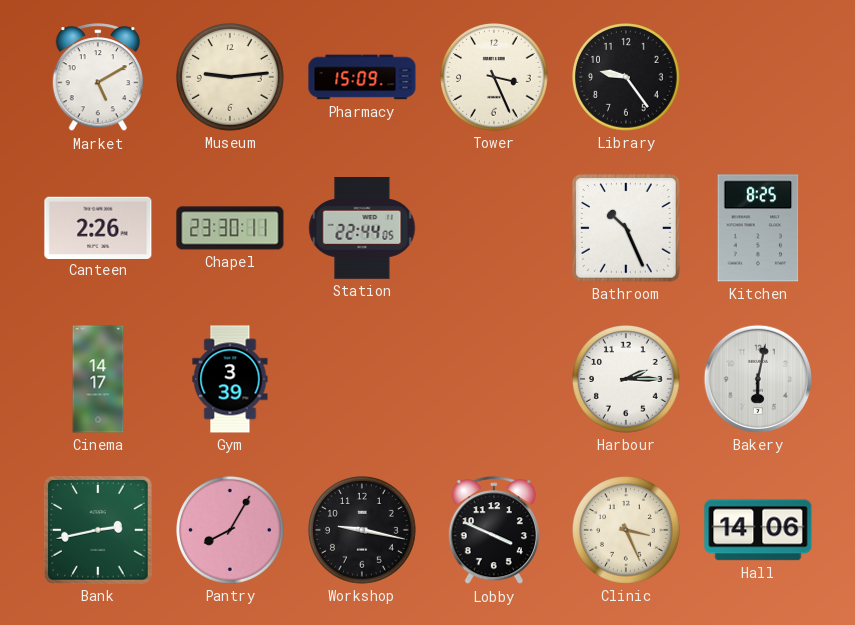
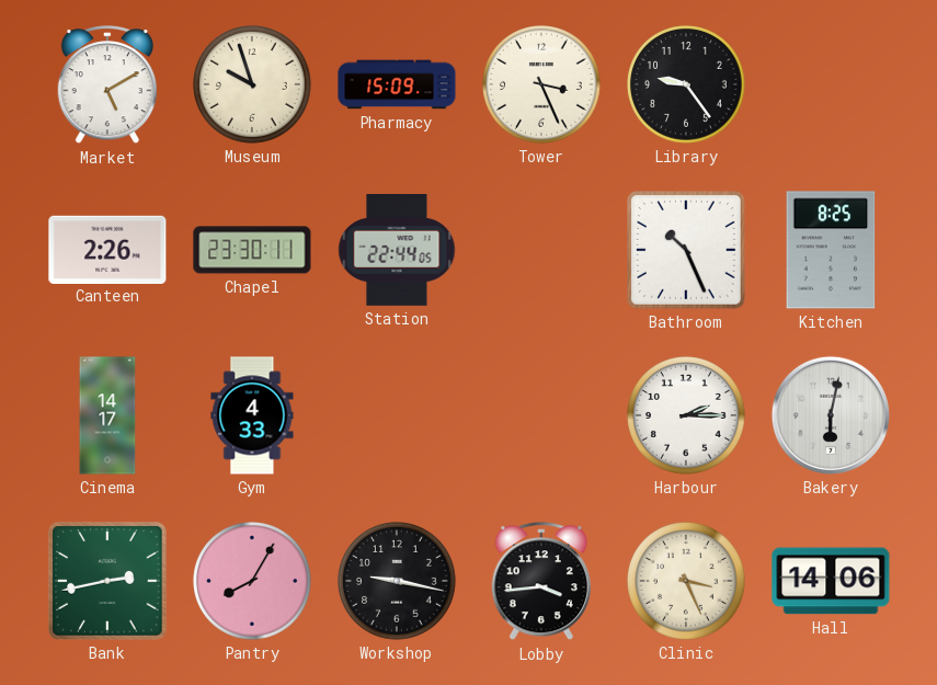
Museum: 9:14 -> 9:57 (253, 85)
Gym: 3:39 -> 4:33 (252, 415)
Lobby: 3:49 -> 3:44 (540, 582)
